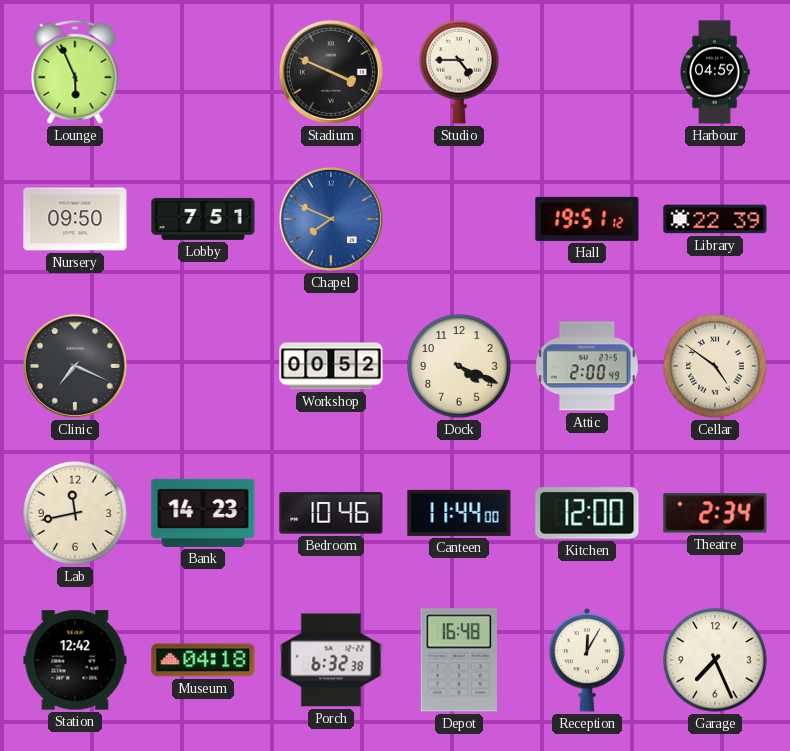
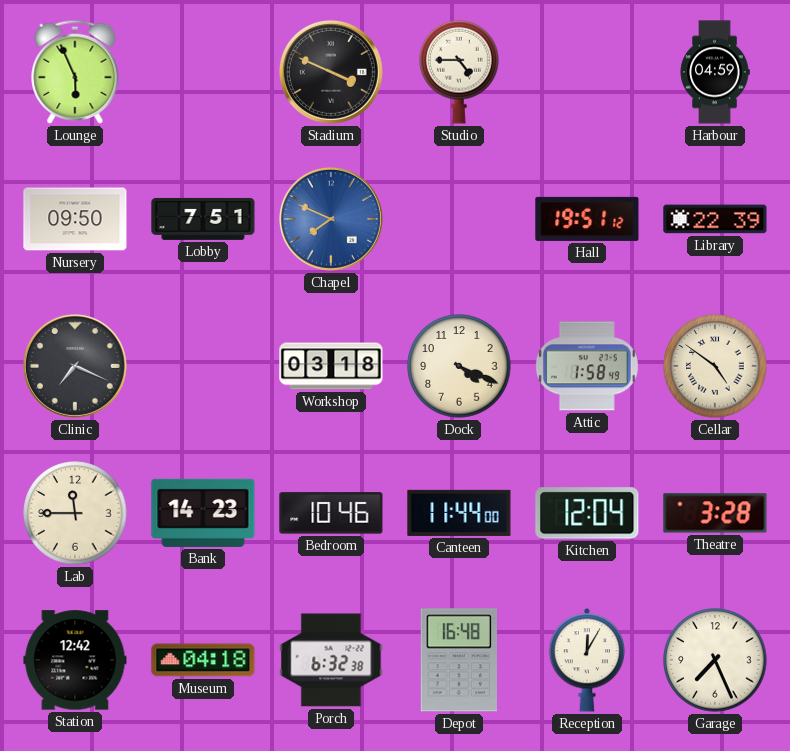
Workshop: 00:52 -> 03:18 (331, 366)
Attic: 2:00 -> 1:58 (587, 366)
Lab: 11:43 -> 11:45 (75, 513)
Kitchen: 12:00 -> 12:04 (587, 513)
Theatre: 2:34 -> 3:28 (715, 513)
